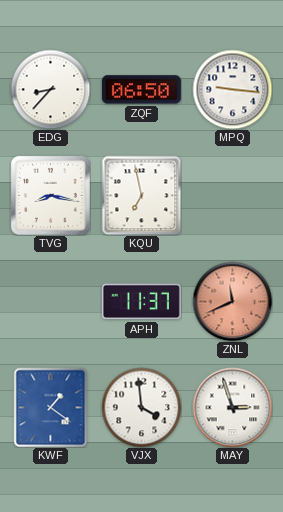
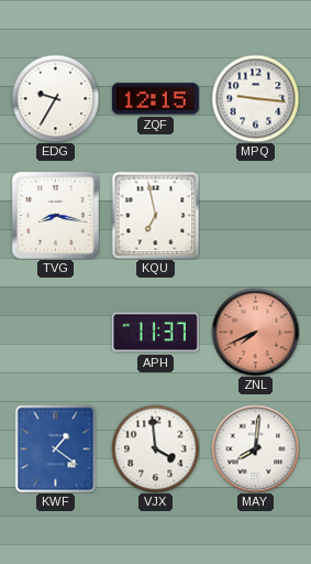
EDG: 8:37 -> 9:35 (55, 98)
ZQF: 06:50 -> 12:15 (155, 99)
ZNL: 11:41 -> 7:41 (255, 332)
MAY: 2:57 -> 8:01 (255, 448)
